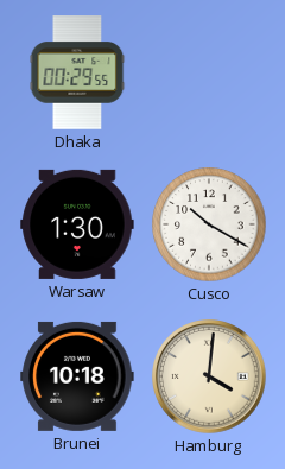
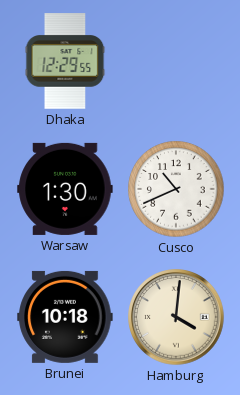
Dhaka: 00:29 -> 12:29 (65, 61)
Cusco: 10:20 -> 10:41 (176, 189)
